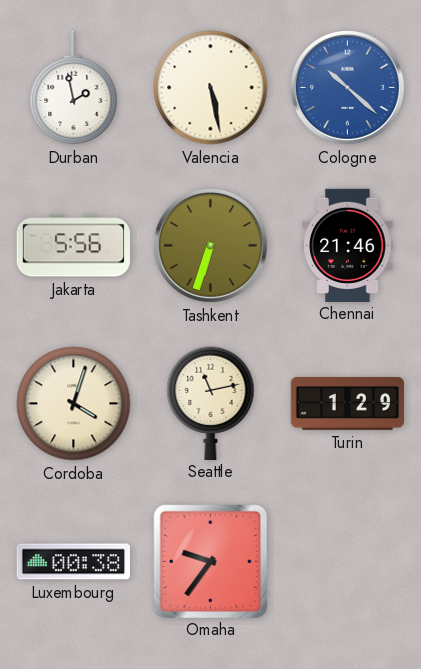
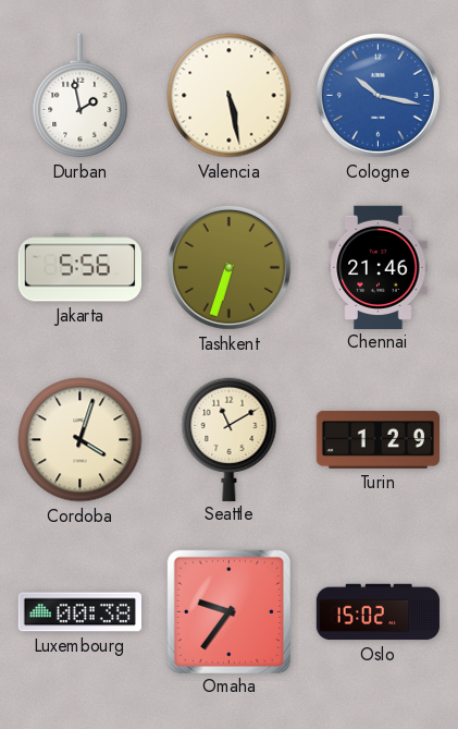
Cologne: 10:22 -> 10:17 (377, 95)
Seattle: 11:13 -> 11:10 (230, 439)
Oslo: none -> 15:02 (379, 612)
